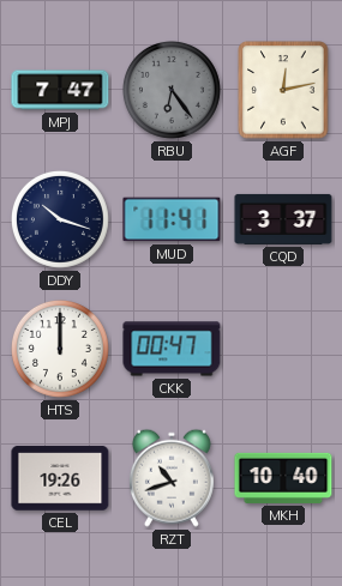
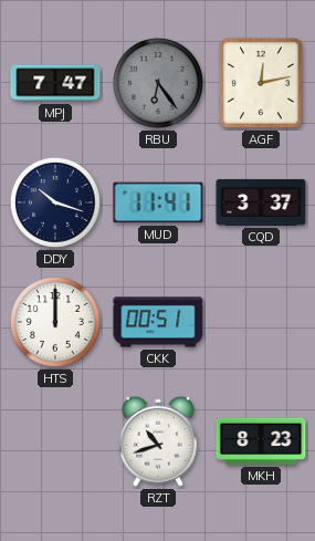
CKK: 00:47 -> 00:51 (158, 322)
CEL: 19:26 -> none (60, 478)
MKH: 10:40 -> 8:23 (261, 441)
